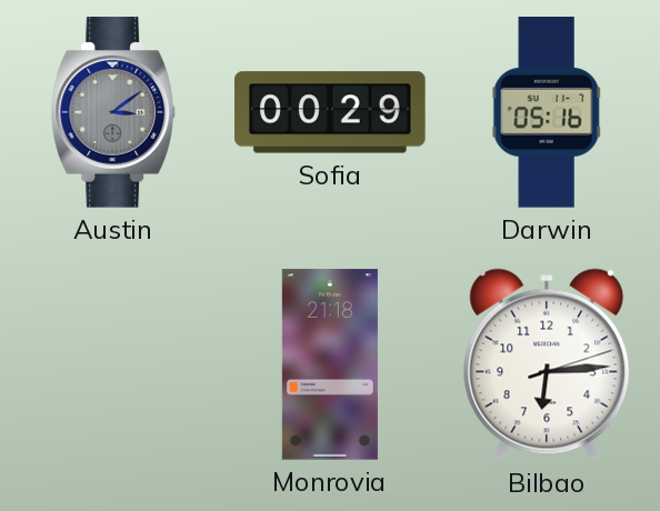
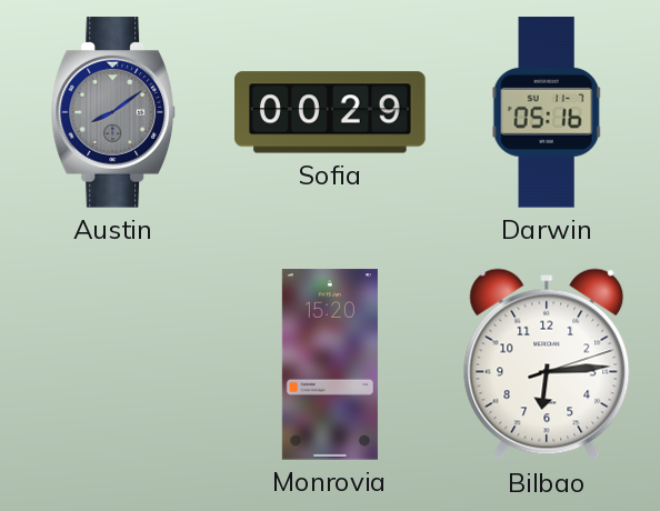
Austin: 3:09 -> 8:09 (113, 112)
Monrovia: 21:18 -> 15:20 (330, 364)
